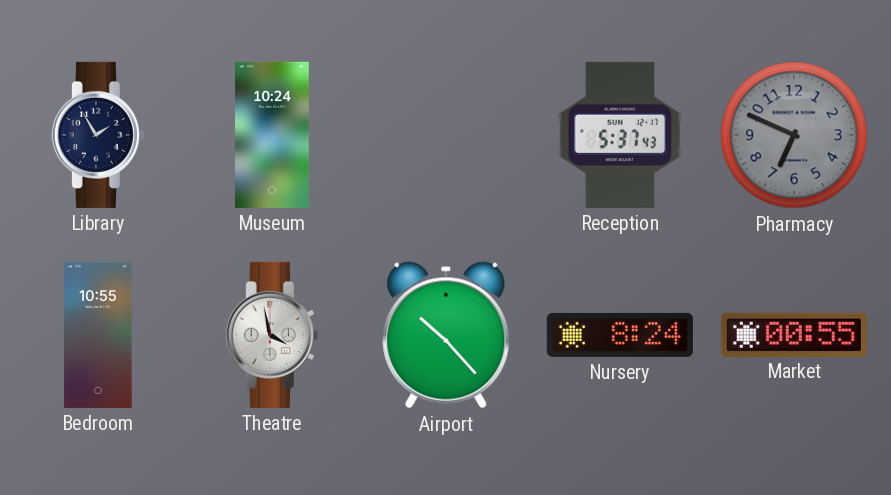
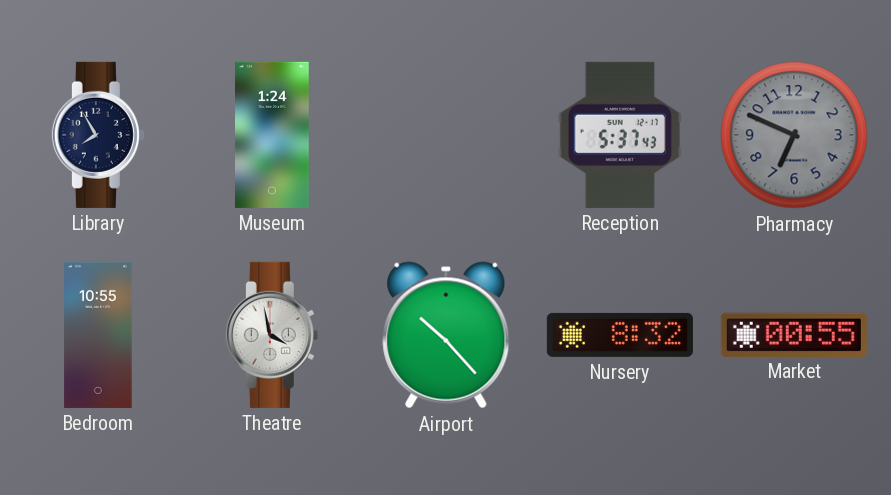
Library: 1:55 -> 7:55 (98, 135)
Museum: 10:24 -> 1:24 (273, 135)
Nursery: 8:24 -> 8:32 (620, 335)
